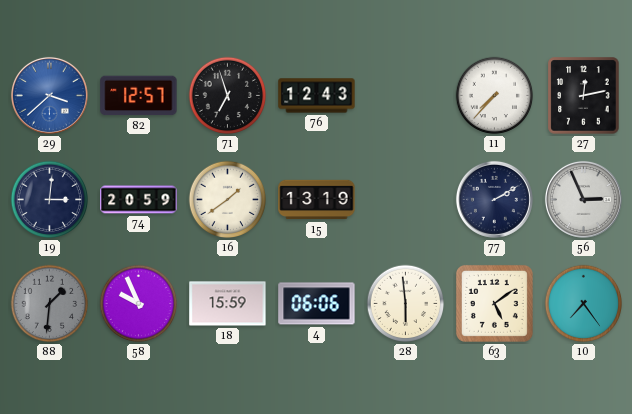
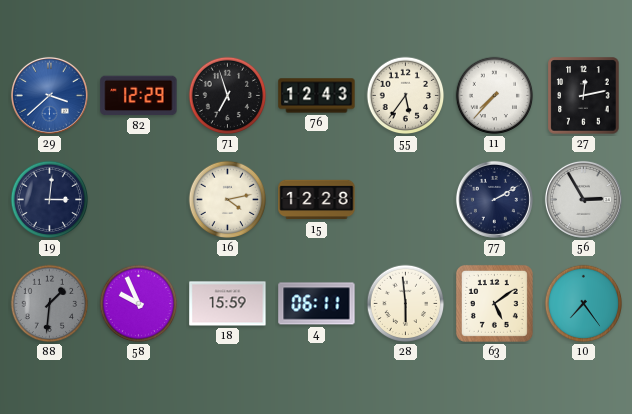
82: 12:57 -> 12:29 (139, 96)
55: none -> 5:36 (406, 96)
74: 20:59 -> none (139, 200)
16: 1:39 -> 4:13 (228, 200)
15: 13:19 -> 12:28 (317, 200)
56: 2:56 -> 2:55 (583, 199)
4: 06:06 -> 06:11 (317, 304)
